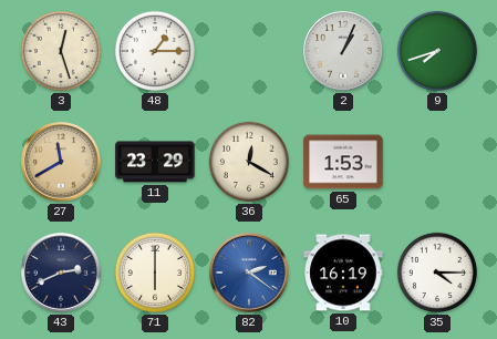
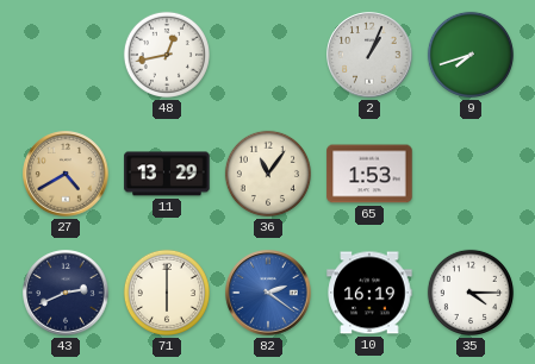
3: 12:27 -> none (61, 51)
48: 1:15 -> 12:43 (167, 55)
27: 11:40 -> 4:40 (66, 174)
11: 23:29 -> 13:29 (167, 174)
36: 12:20 -> 11:06 (268, 174)
